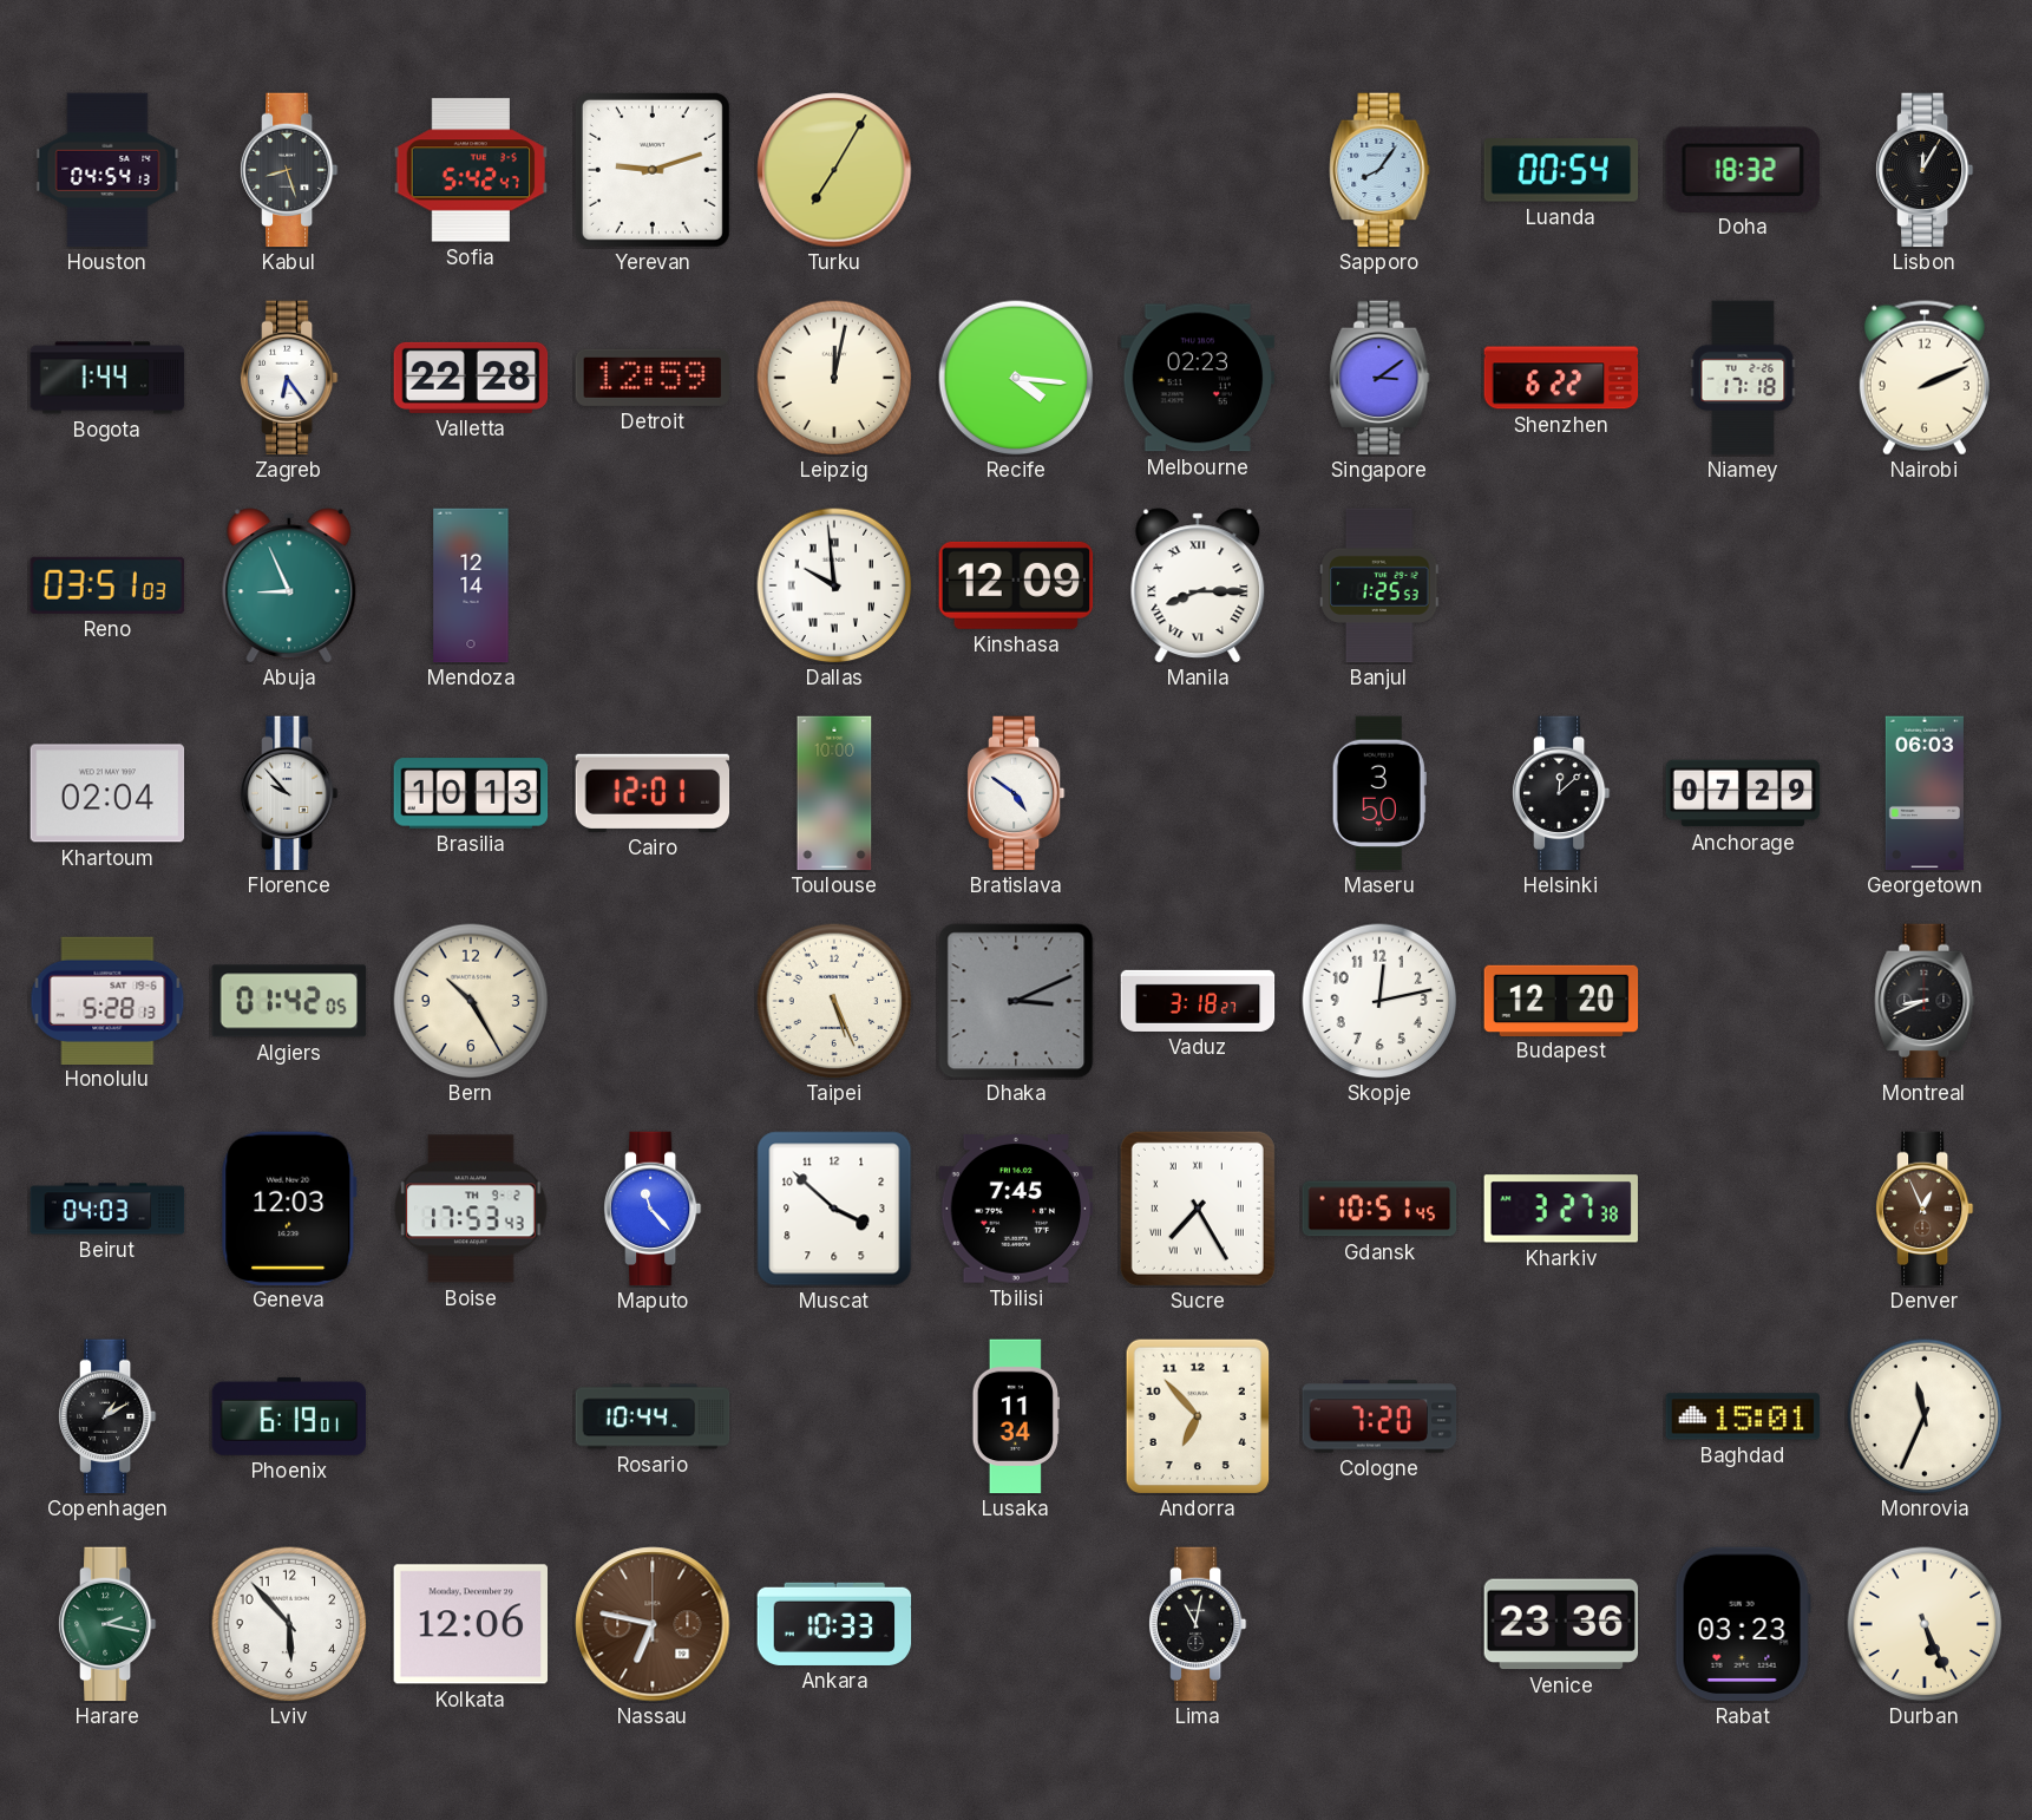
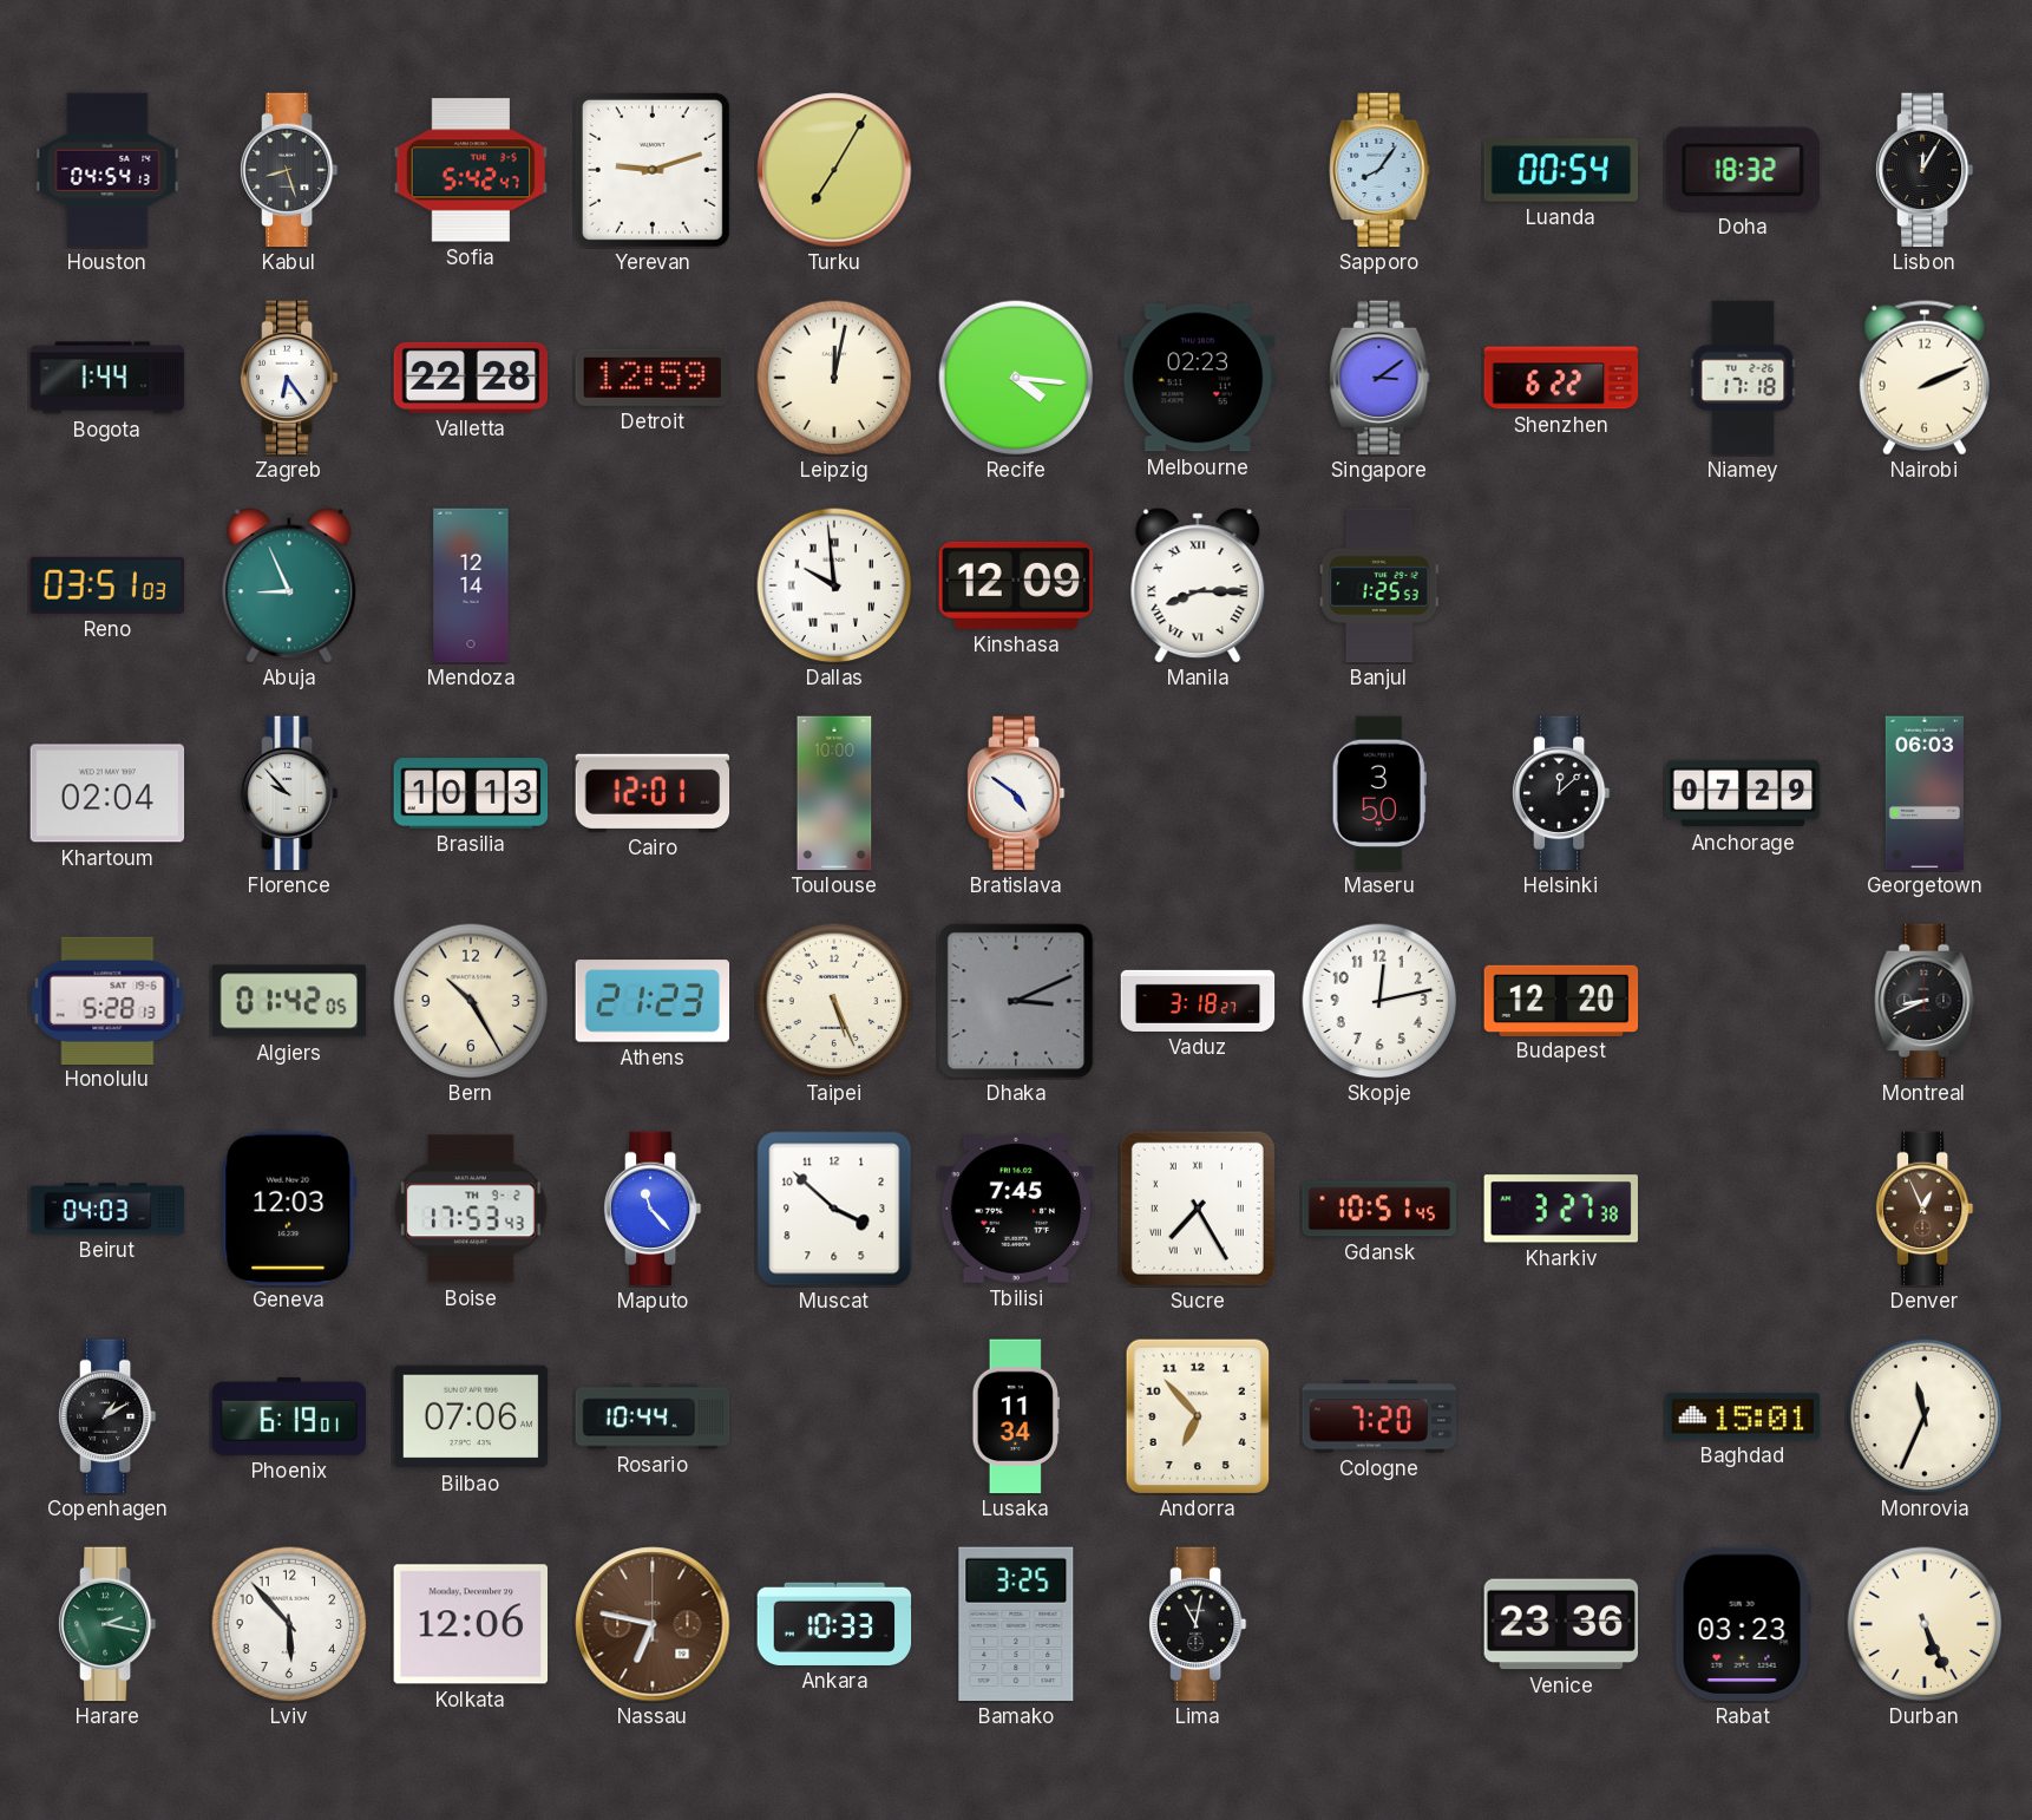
Athens: none -> 21:23 (653, 1001)
Bilbao: none -> 07:06 (471, 1416)
Bamako: none -> 3:25 (1016, 1624)
